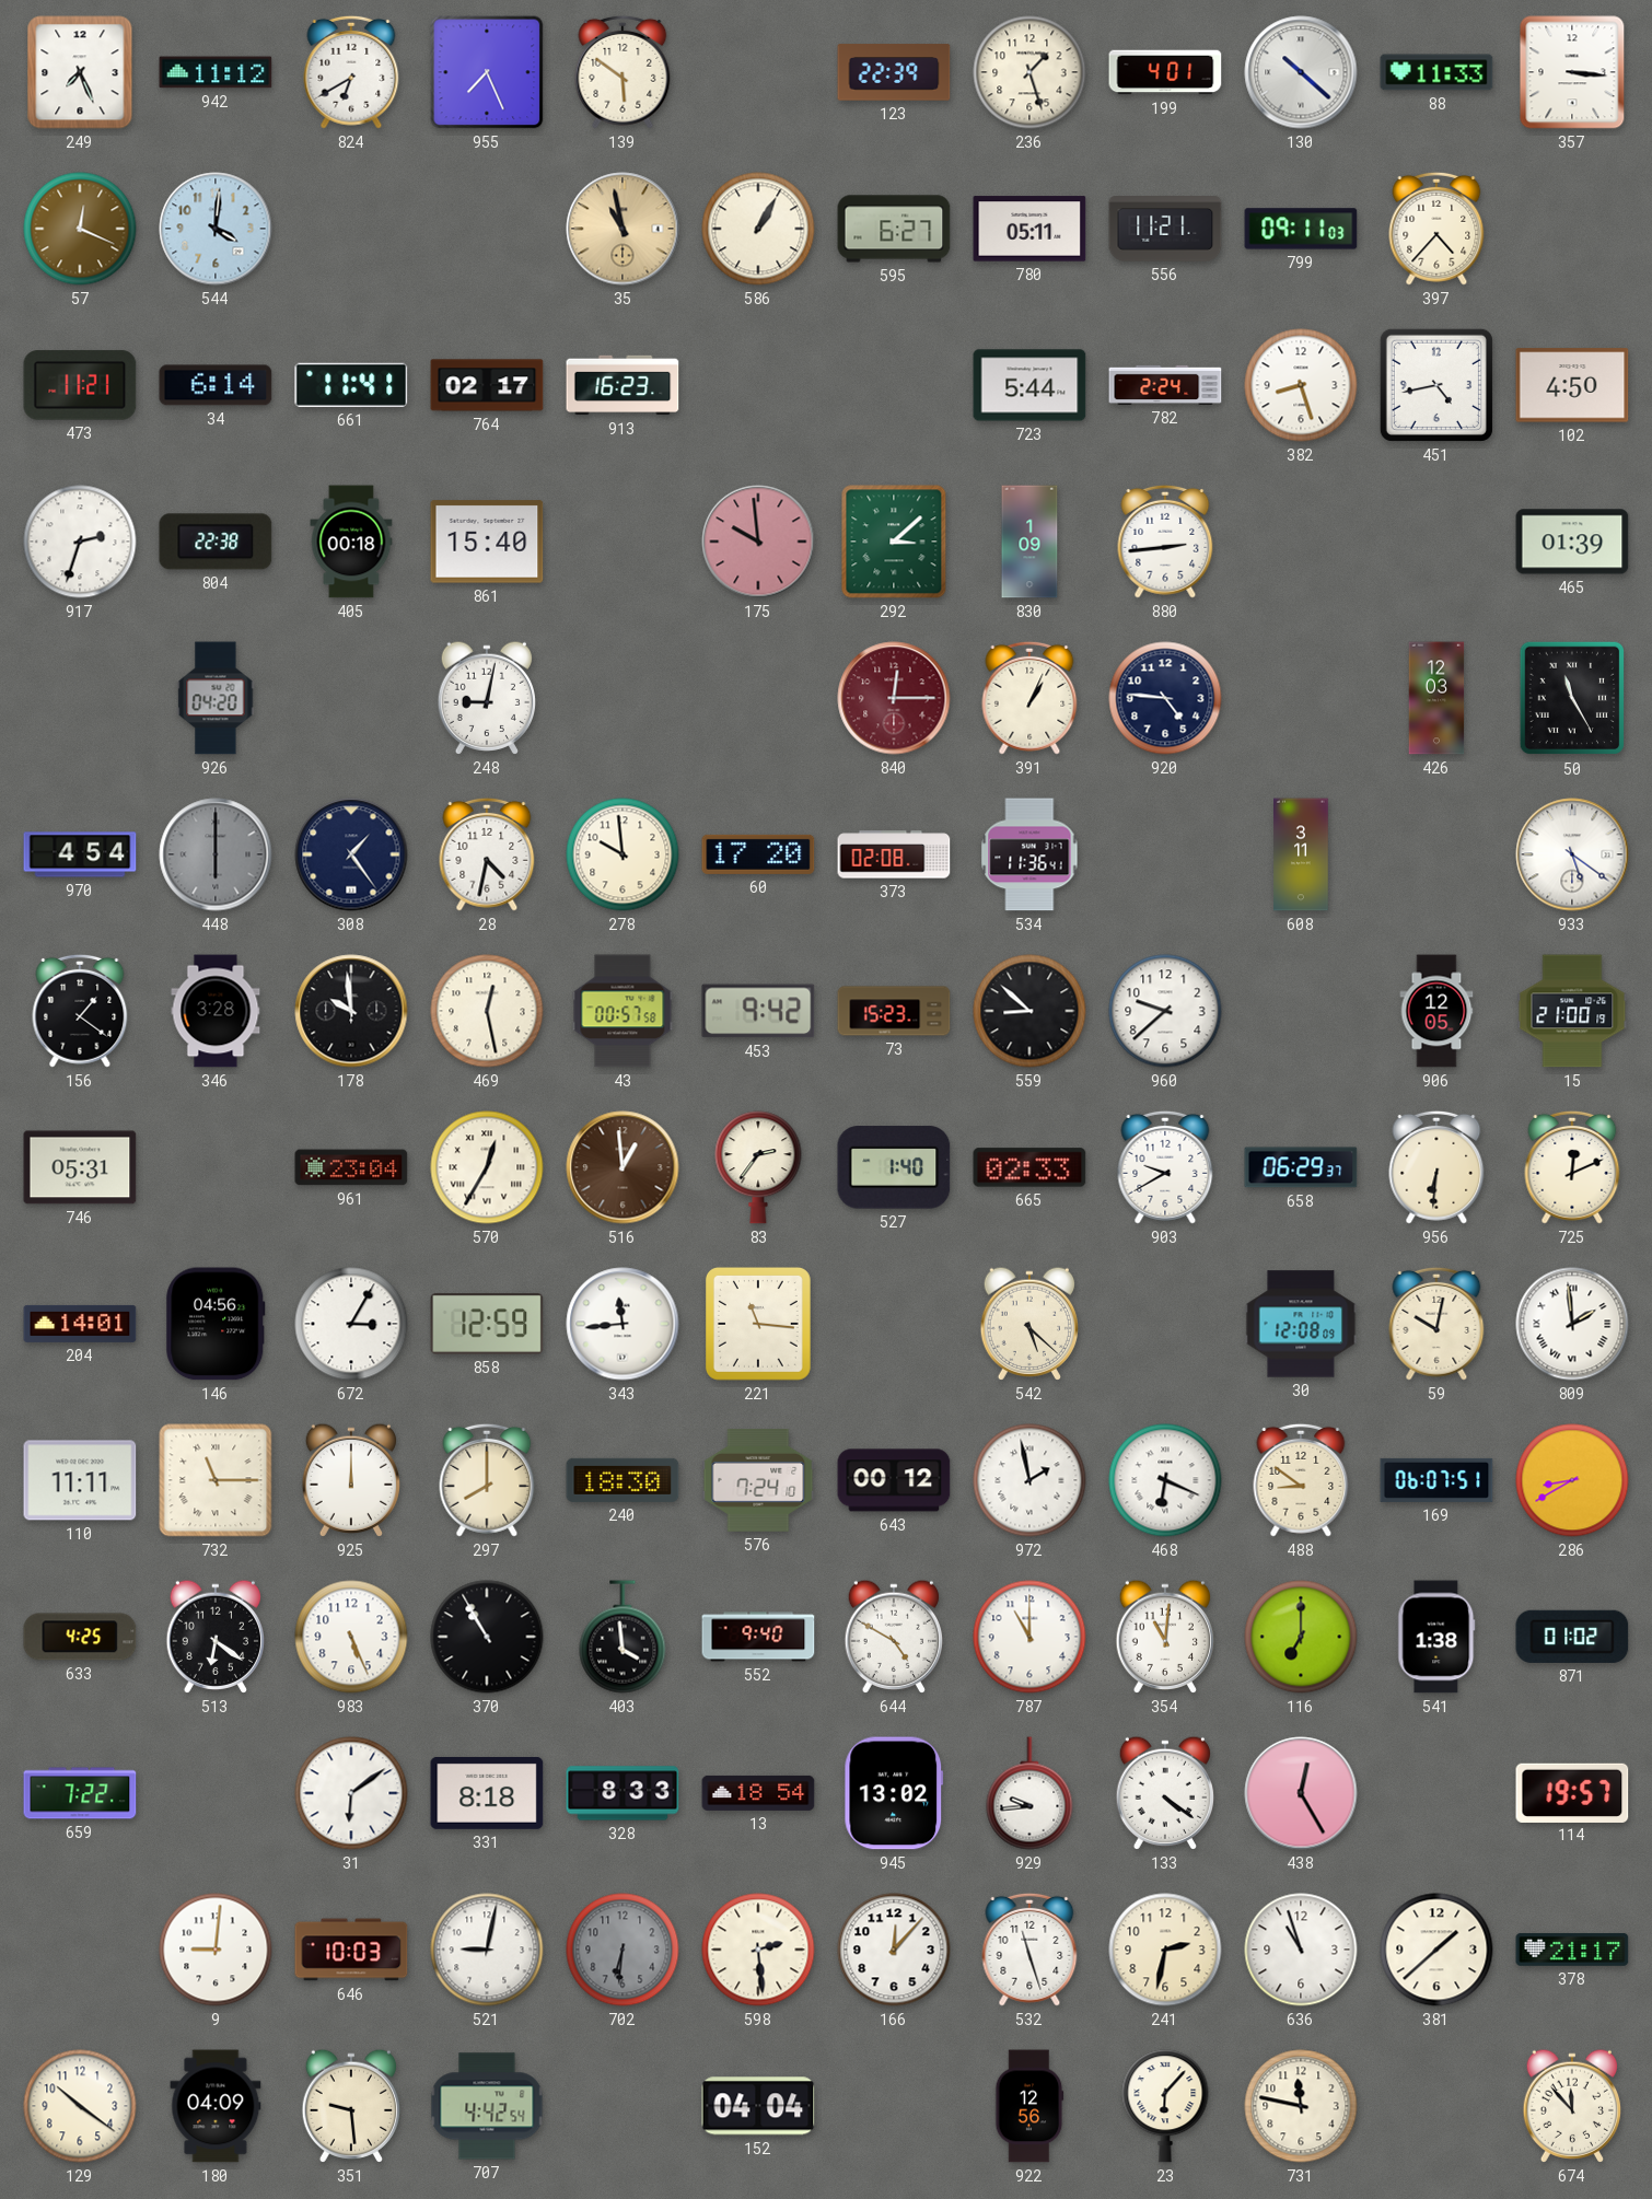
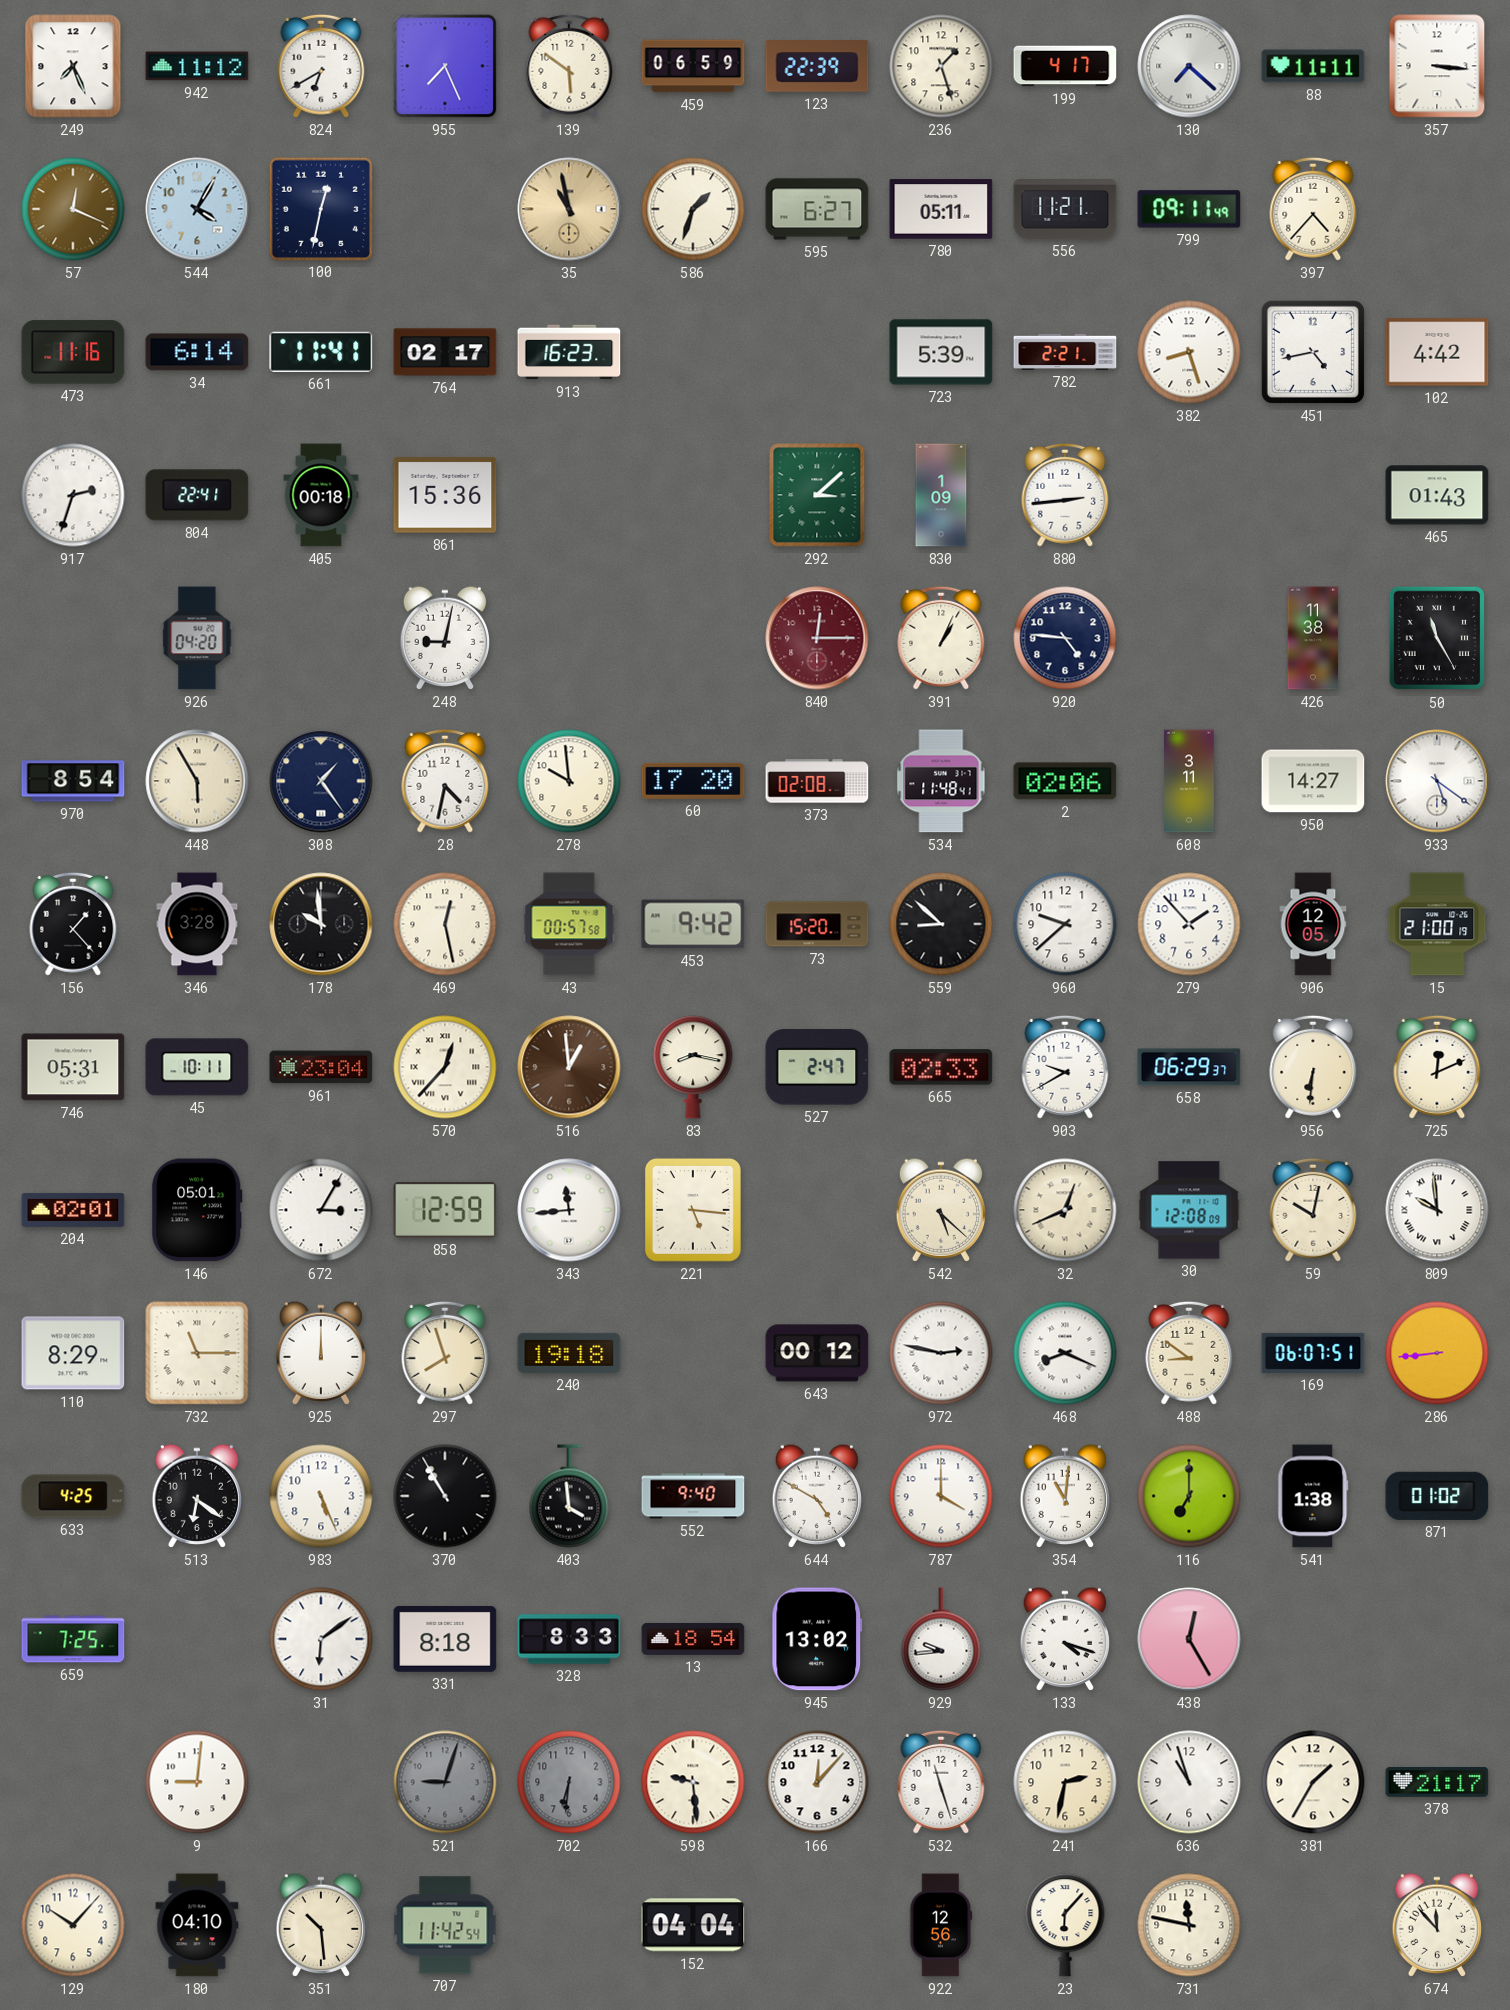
459: none -> 06:59 (693, 66)
199: 4:01 -> 4:17 (1065, 66)
130: 10:22 -> 7:22 (1189, 66)
88: 11:33 -> 11:11 (1313, 66)
544: 4:01 -> 4:05 (197, 209)
100: none -> 12:32 (320, 208)
586: 1:05 -> 1:33 (693, 209)
799: 09:11:03 -> 09:11:49 (1189, 209)
473: 11:21 -> 11:16 (73, 352)
723: 5:44 -> 5:39 (941, 352)
782: 2:24 -> 2:21 (1065, 352)
102: 4:50 -> 4:42 (1437, 352)
804: 22:38 -> 22:41 (197, 495)
861: 15:40 -> 15:36 (445, 495)
175: 9:59 -> none (758, 542)
465: 01:39 -> 01:43 (1437, 495)
426: 12:03 -> 11:38 (1313, 638)
970: 4:54 -> 8:54 (73, 781)
448: 6:00 -> 5:55 (197, 781)
448 dial: grey -> cream (197, 781)
534: 11:36 -> 11:48 (941, 781)
2: none -> 02:06 (1065, 781)
950: none -> 14:27 (1313, 781)
156: 1:21 -> 1:23 (73, 924)
73: 15:23 -> 15:20 (817, 924)
279: none -> 1:53 (1189, 924)
45: none -> 10:11 (197, 1067)
570: 12:35 -> 12:37 (445, 1067)
83: 2:36 -> 8:17 (693, 1067)
527: 1:40 -> 2:47 (817, 1067)
204: 14:01 -> 02:01 (73, 1210)
146: 04:56 -> 05:01 (197, 1210)
221: 11:16 -> 5:16 (693, 1210)
32: none -> 12:41 (1065, 1210)
809: 1:59 -> 9:59 (1437, 1210)
110: 11:11 -> 8:29 (73, 1353)
297: 8:00 -> 7:57 (445, 1353)
240: 18:30 -> 19:18 (569, 1353)
576: 7:24 -> none (758, 1481)
972: 1:58 -> 2:47 (941, 1353)
468: 6:19 -> 8:19 (1065, 1353)
286: 8:40 -> 8:44 (1437, 1353)
787: 11:00 -> 4:00 (941, 1496)
659: 7:22 -> 7:25 (73, 1639)
133: 4:21 -> 4:18 (1064, 1639)
114: 19:57 -> none (1572, 1792)
646: 10:03 -> none (351, 1950)
521: 9:02 -> 9:03 (445, 1782)
521 dial: white -> grey (445, 1782)
598: 2:29 -> 9:29 (693, 1782)
381: 1:38 -> 1:35 (1313, 1782)
129: 10:21 -> 10:07 (73, 1925)
180: 04:09 -> 04:10 (197, 1925)
351: 9:29 -> 10:29 (320, 1925)
707: 4:42 -> 11:42 (445, 1925)
